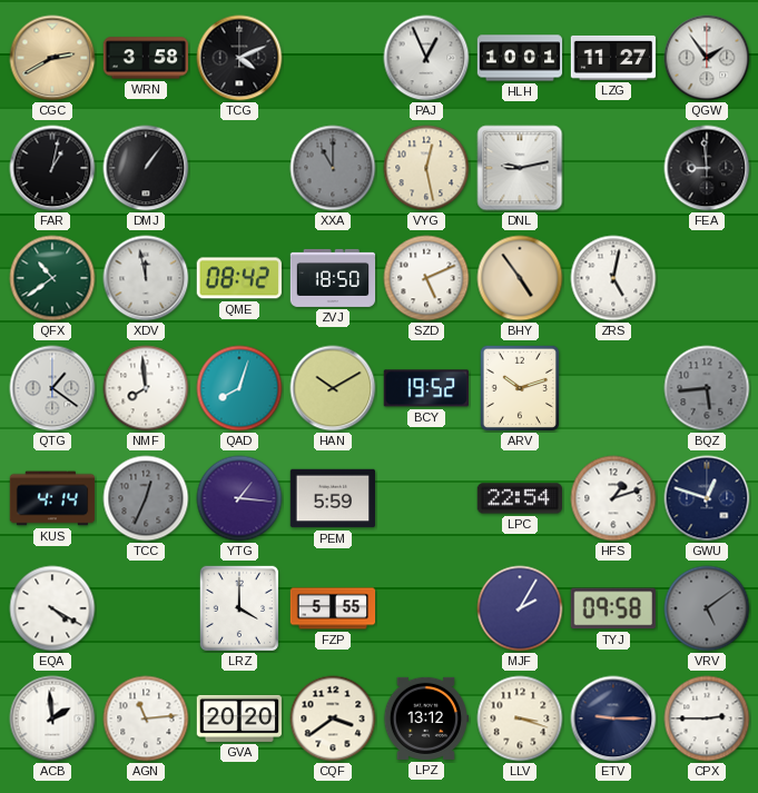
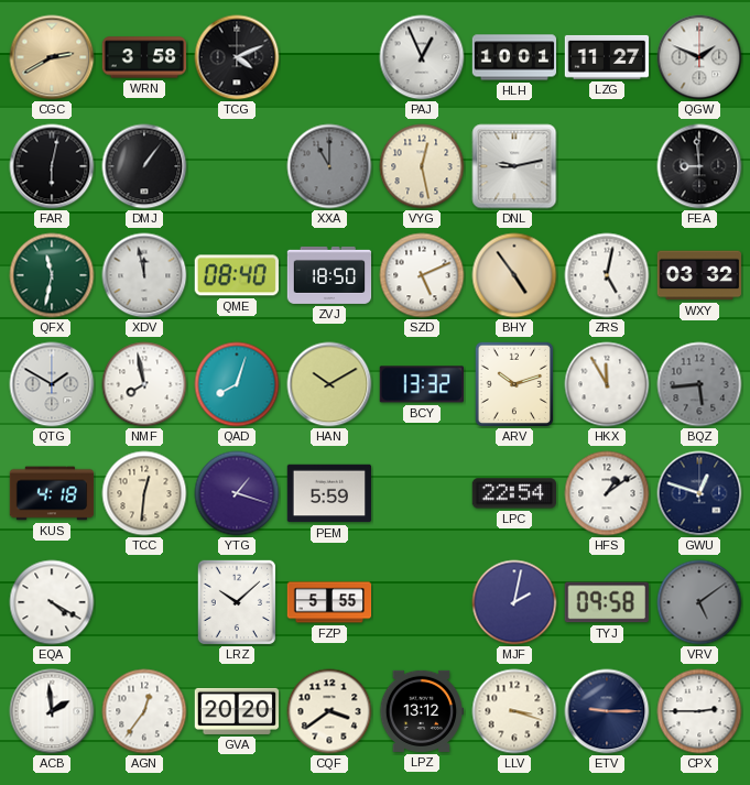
QGW: 1:54 -> 1:49 (699, 57)
FAR: 1:02 -> 6:02 (52, 166)
QFX: 10:39 -> 11:32 (52, 275)
QME: 08:42 -> 08:40 (237, 275)
WXY: none -> 03:32 (699, 275)
QTG: 1:21 -> 1:50 (52, 384)
NMF: 7:59 -> 7:58 (144, 384)
BCY: 19:52 -> 13:32 (422, 384)
HKX: none -> 11:55 (607, 384)
KUS: 4:14 -> 4:18 (52, 493)
TCC: 12:34 -> 12:31 (144, 493)
TCC dial: grey -> cream (144, 493)
YTG: 1:16 -> 1:18 (237, 493)
HFS: 1:12 -> 1:09 (607, 493)
LRZ: 4:00 -> 10:08 (236, 601)
MJF: 2:05 -> 2:02 (514, 602)
AGN: 11:14 -> 12:36 (144, 711)
